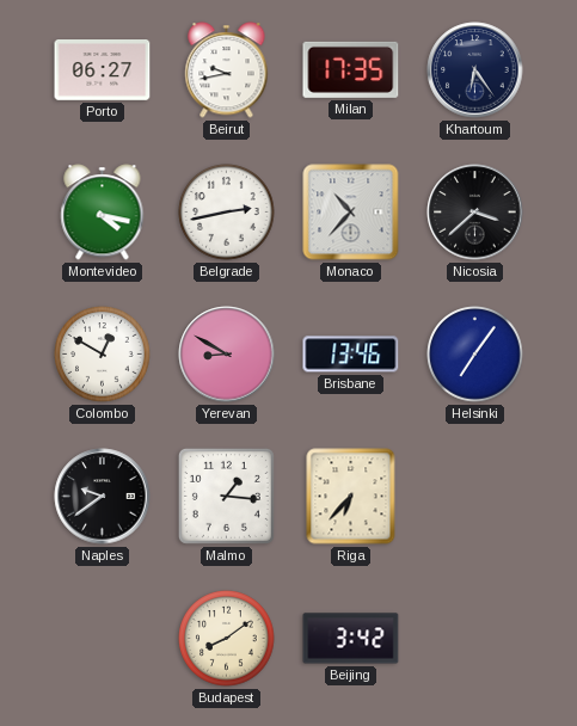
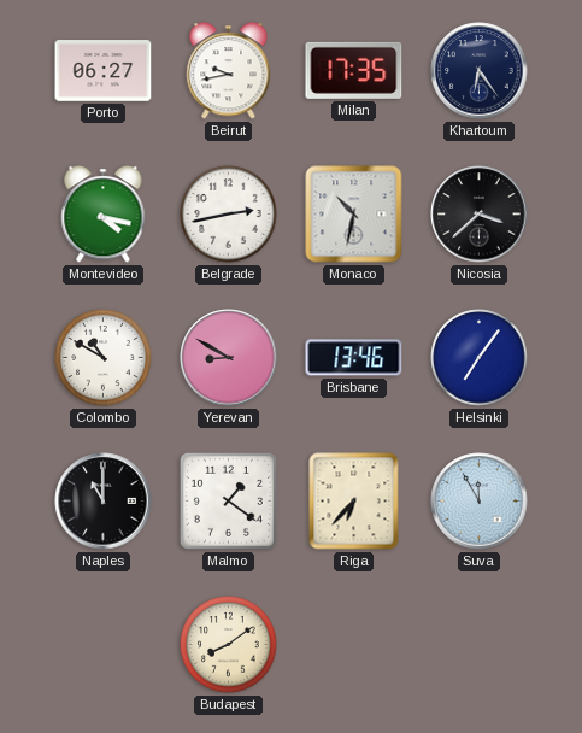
Monaco: 10:37 -> 10:32 (354, 215)
Colombo: 12:50 -> 10:50 (104, 358)
Naples: 9:39 -> 11:00 (104, 502)
Malmo: 1:16 -> 1:21 (228, 500)
Suva: none -> 11:55 (480, 502)
Beijing: 3:42 -> none (351, 639)
